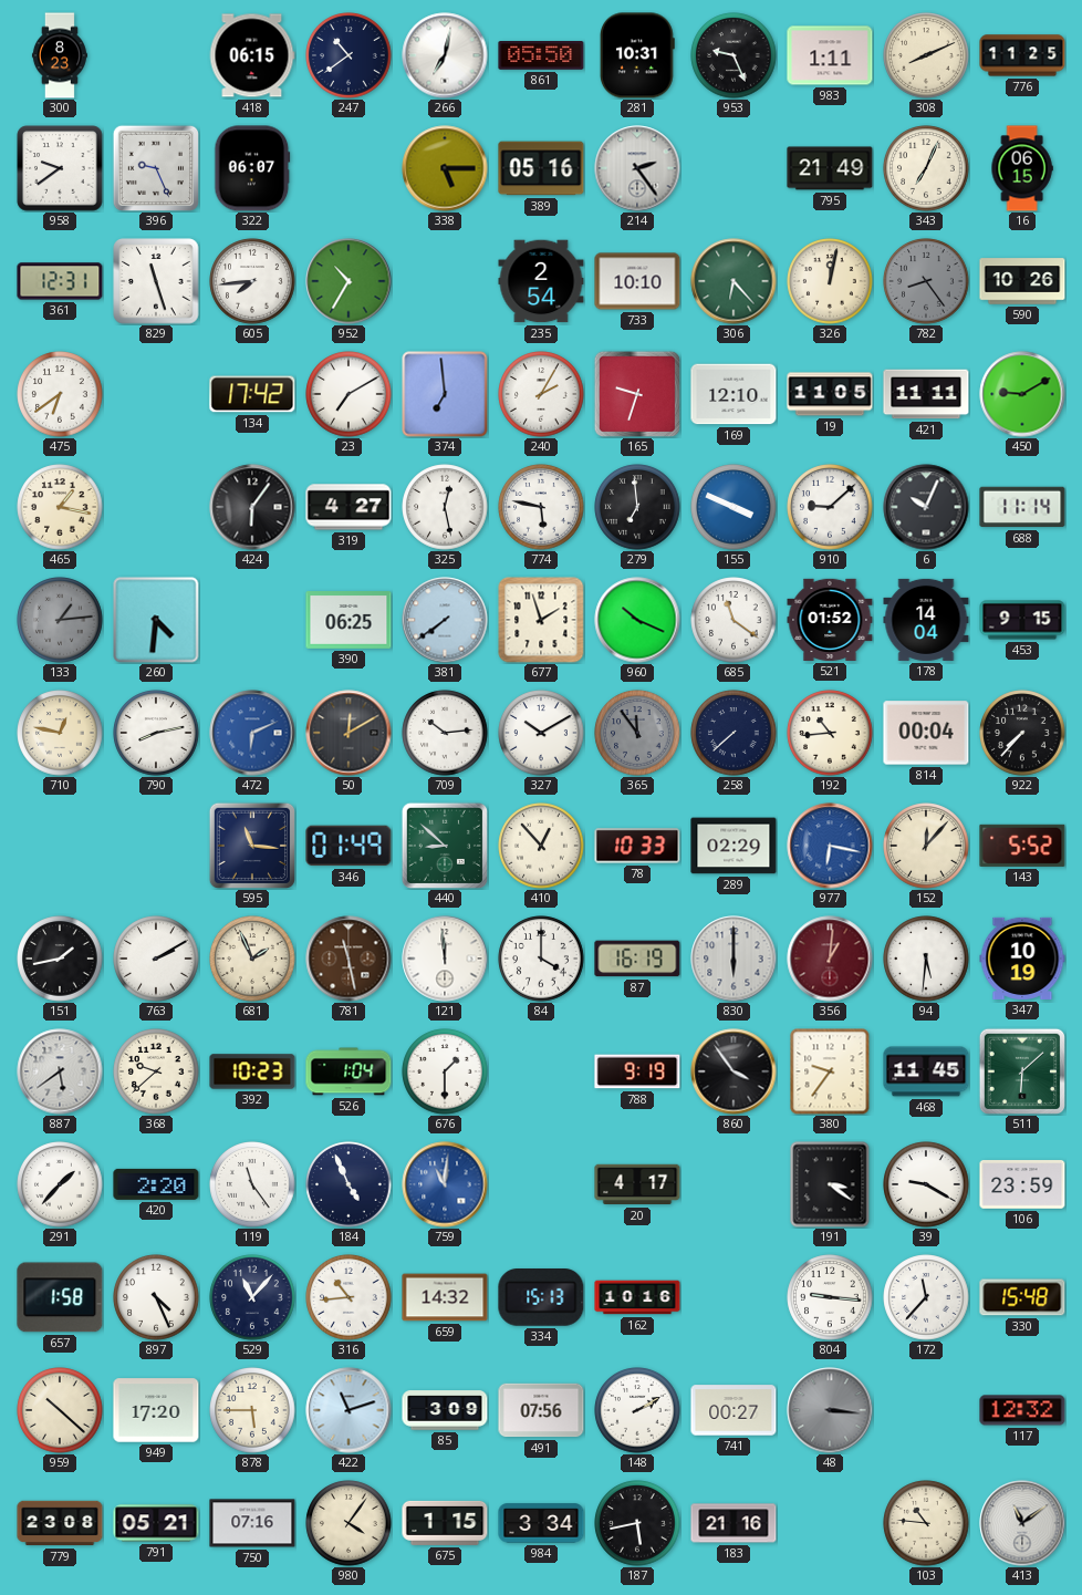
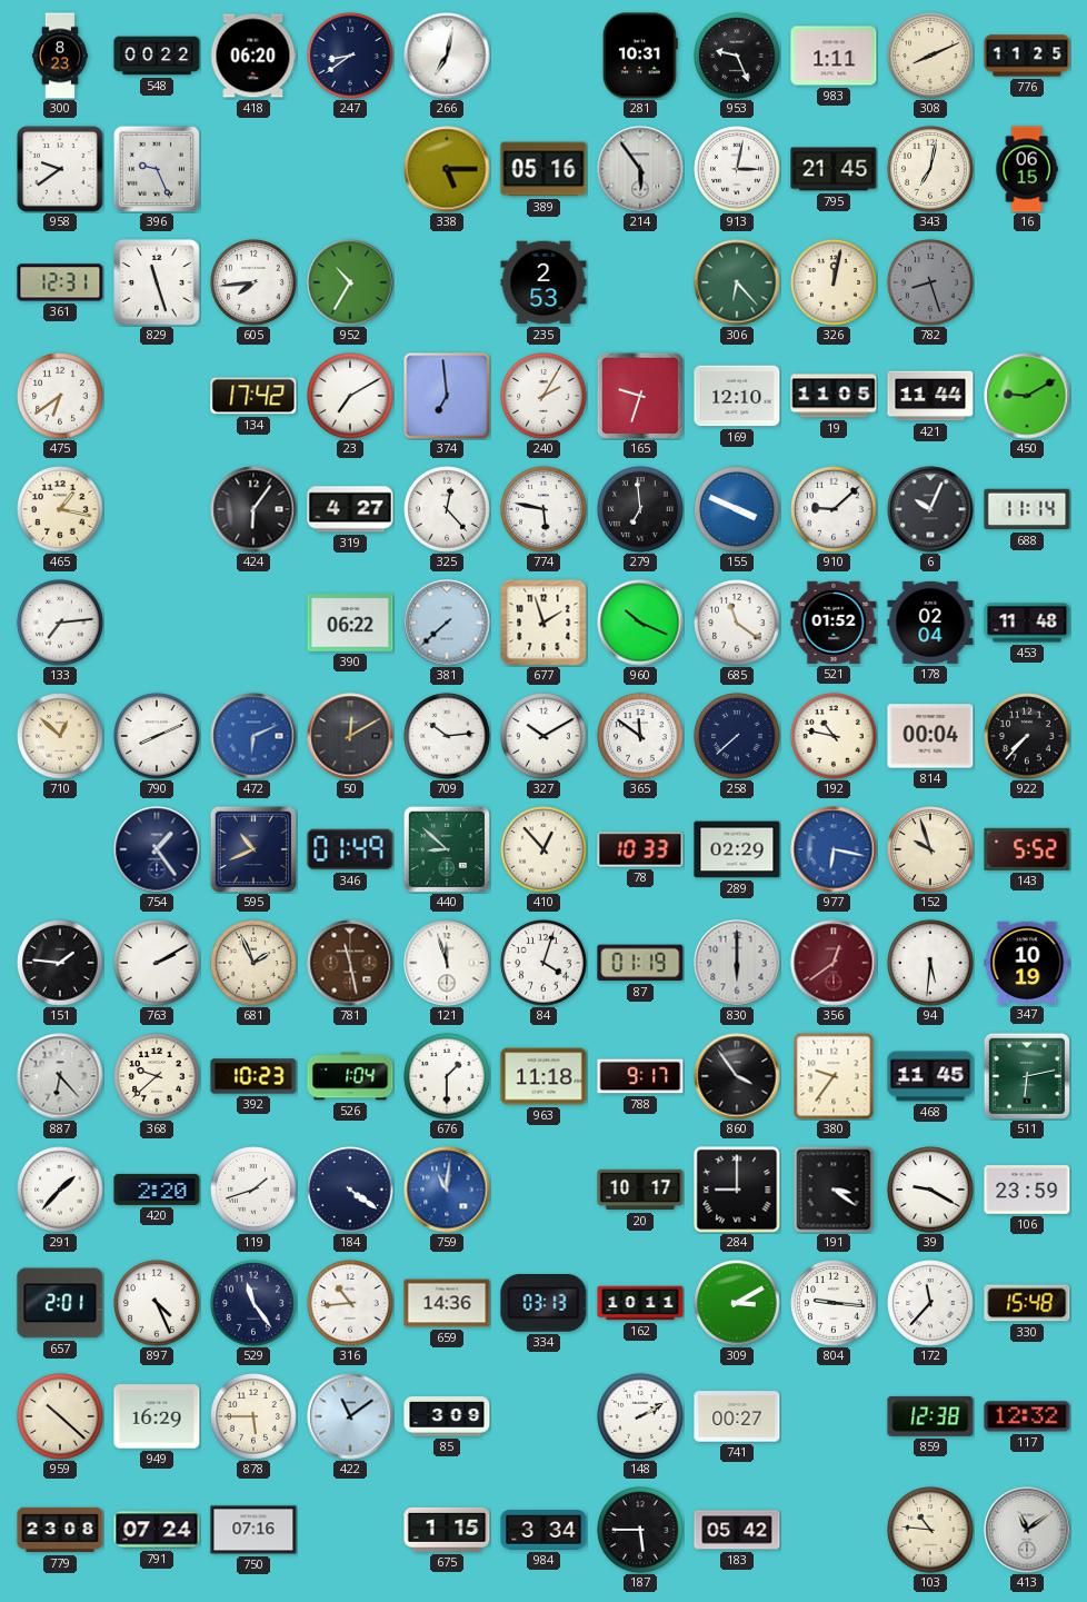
548: none -> 00:22 (157, 56)
418: 06:15 -> 06:20 (253, 56)
247: 10:39 -> 8:39 (350, 56)
861: 05:50 -> none (541, 56)
322: 06:07 -> none (252, 168)
214: 2:24 -> 5:54 (640, 169)
913: none -> 3:02 (737, 169)
795: 21:49 -> 21:45 (834, 169)
343: 7:04 -> 7:02 (930, 169)
235: 2:54 -> 2:53 (543, 282)
733: 10:10 -> none (637, 281)
782: 8:24 -> 8:27 (930, 282)
590: 10:26 -> none (1022, 281)
421: 11:11 -> 11:44 (930, 396)
325: 12:28 -> 12:23 (447, 509)
133: 1:14 -> 7:14 (60, 623)
133 dial: grey -> white (60, 623)
260: 4:31 -> none (156, 620)
390: 06:25 -> 06:22 (350, 624)
381: 7:39 -> 7:38 (447, 623)
178: 14:04 -> 02:04 (930, 623)
453: 9:15 -> 11:48 (1027, 623)
710: 12:47 -> 12:52 (60, 736)
790: 8:13 -> 8:11 (157, 736)
365: 11:54 -> 11:51 (640, 736)
365 dial: grey -> white (640, 736)
192: 10:44 -> 10:47 (834, 736)
754: none -> 1:24 (157, 849)
595: 11:16 -> 10:41 (252, 848)
152: 12:07 -> 9:57 (930, 849)
151: 1:43 -> 1:46 (60, 963)
121: 11:59 -> 11:57 (447, 963)
84: 4:00 -> 4:03 (543, 963)
87: 16:19 -> 01:19 (640, 963)
356: 1:01 -> 12:39 (834, 963)
887: 5:39 -> 6:23 (60, 1076)
963: none -> 11:18 (543, 1076)
788: 9:19 -> 9:17 (640, 1076)
511: 6:08 -> 6:13 (1026, 1075)
119: 11:24 -> 1:42 (253, 1190)
184: 4:56 -> 4:21 (350, 1190)
20: 4:17 -> 10:17 (640, 1190)
284: none -> 9:00 (737, 1190)
657: 1:58 -> 2:01 (60, 1303)
529: 11:07 -> 11:24 (253, 1303)
659: 14:32 -> 14:36 (447, 1303)
334: 15:13 -> 03:13 (543, 1303)
162: 10:16 -> 10:11 (640, 1303)
309: none -> 3:10 (737, 1303)
949: 17:20 -> 16:29 (157, 1416)
422: 11:12 -> 11:09 (350, 1416)
491: 07:56 -> none (541, 1410)
48: 3:16 -> none (830, 1410)
859: none -> 12:38 (930, 1416)
791: 05:21 -> 07:24 (157, 1530)
980: 4:06 -> none (348, 1523)
187: 5:43 -> 5:45 (640, 1530)
183: 21:16 -> 05:42 (737, 1530)
